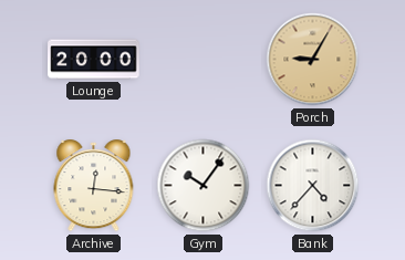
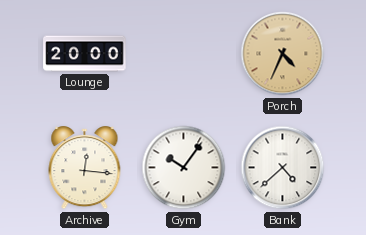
Porch: 9:05 -> 4:34 (283, 54)
Bank: 4:37 -> 4:38 (283, 168)
